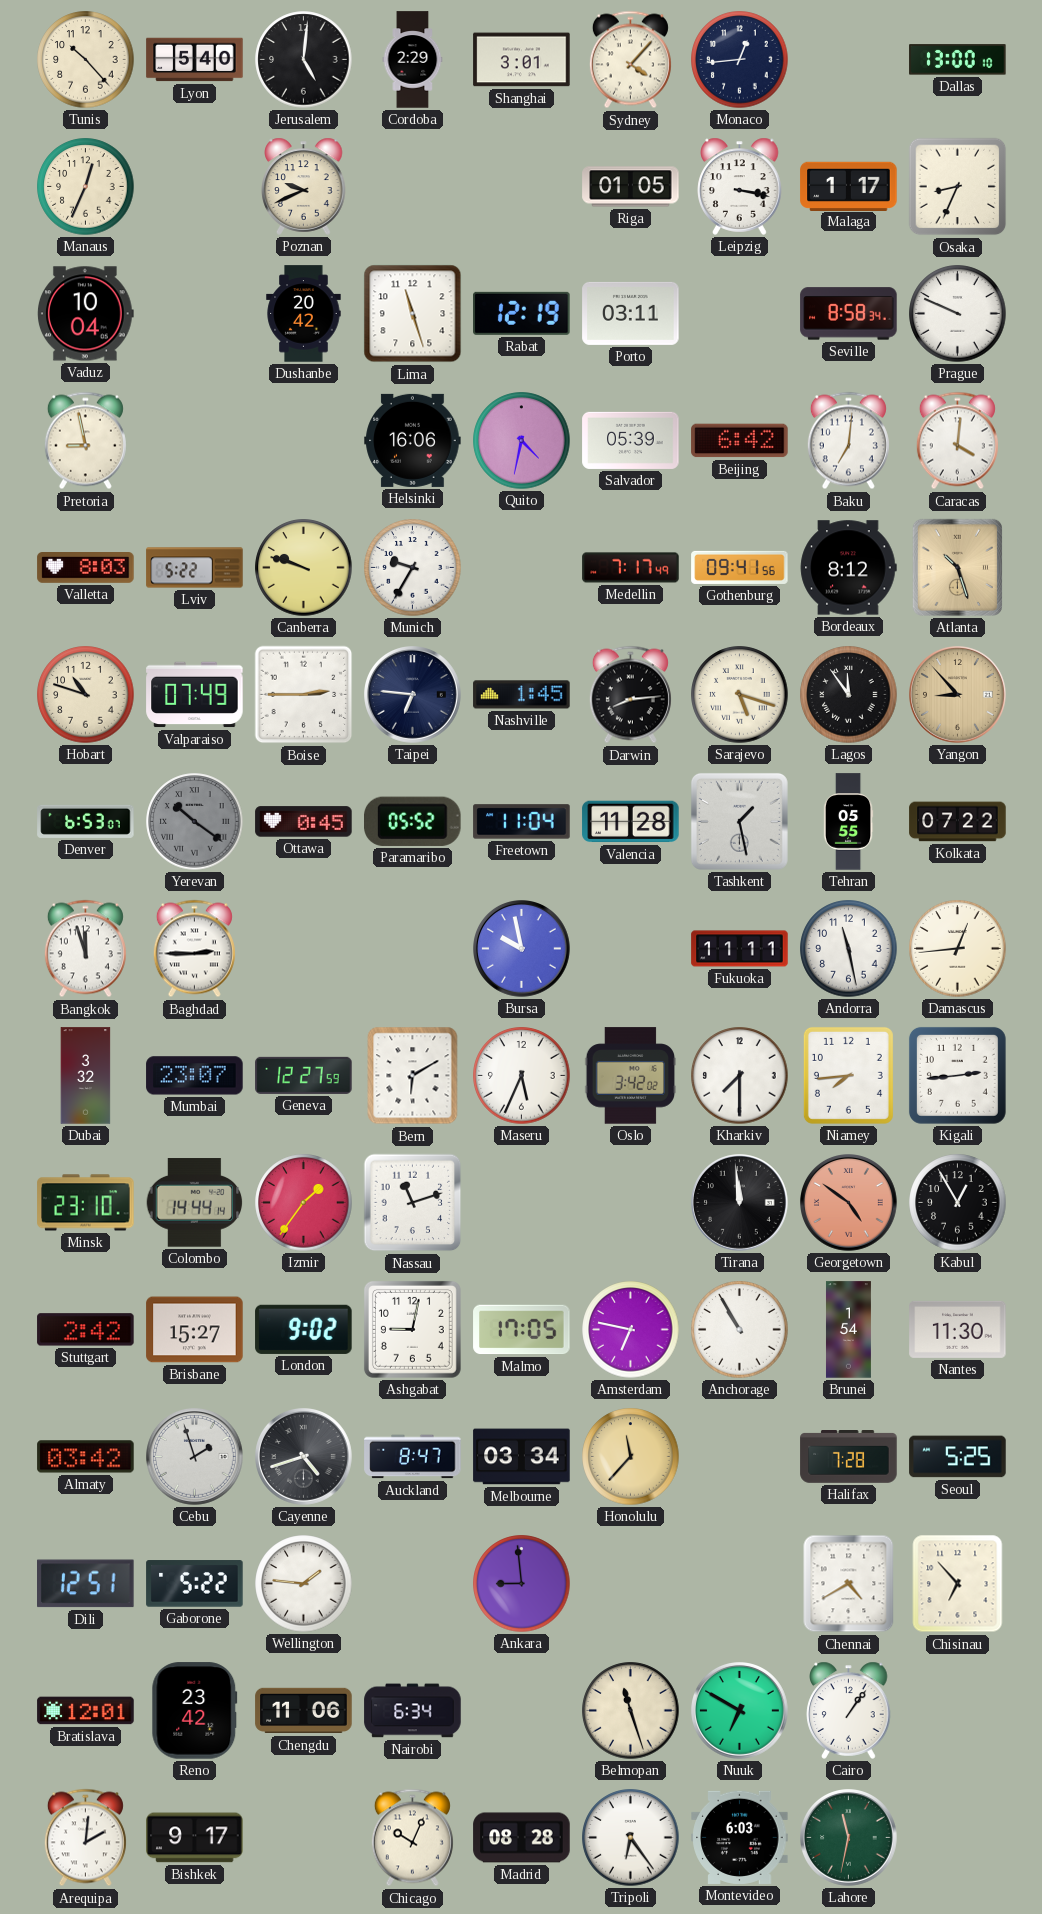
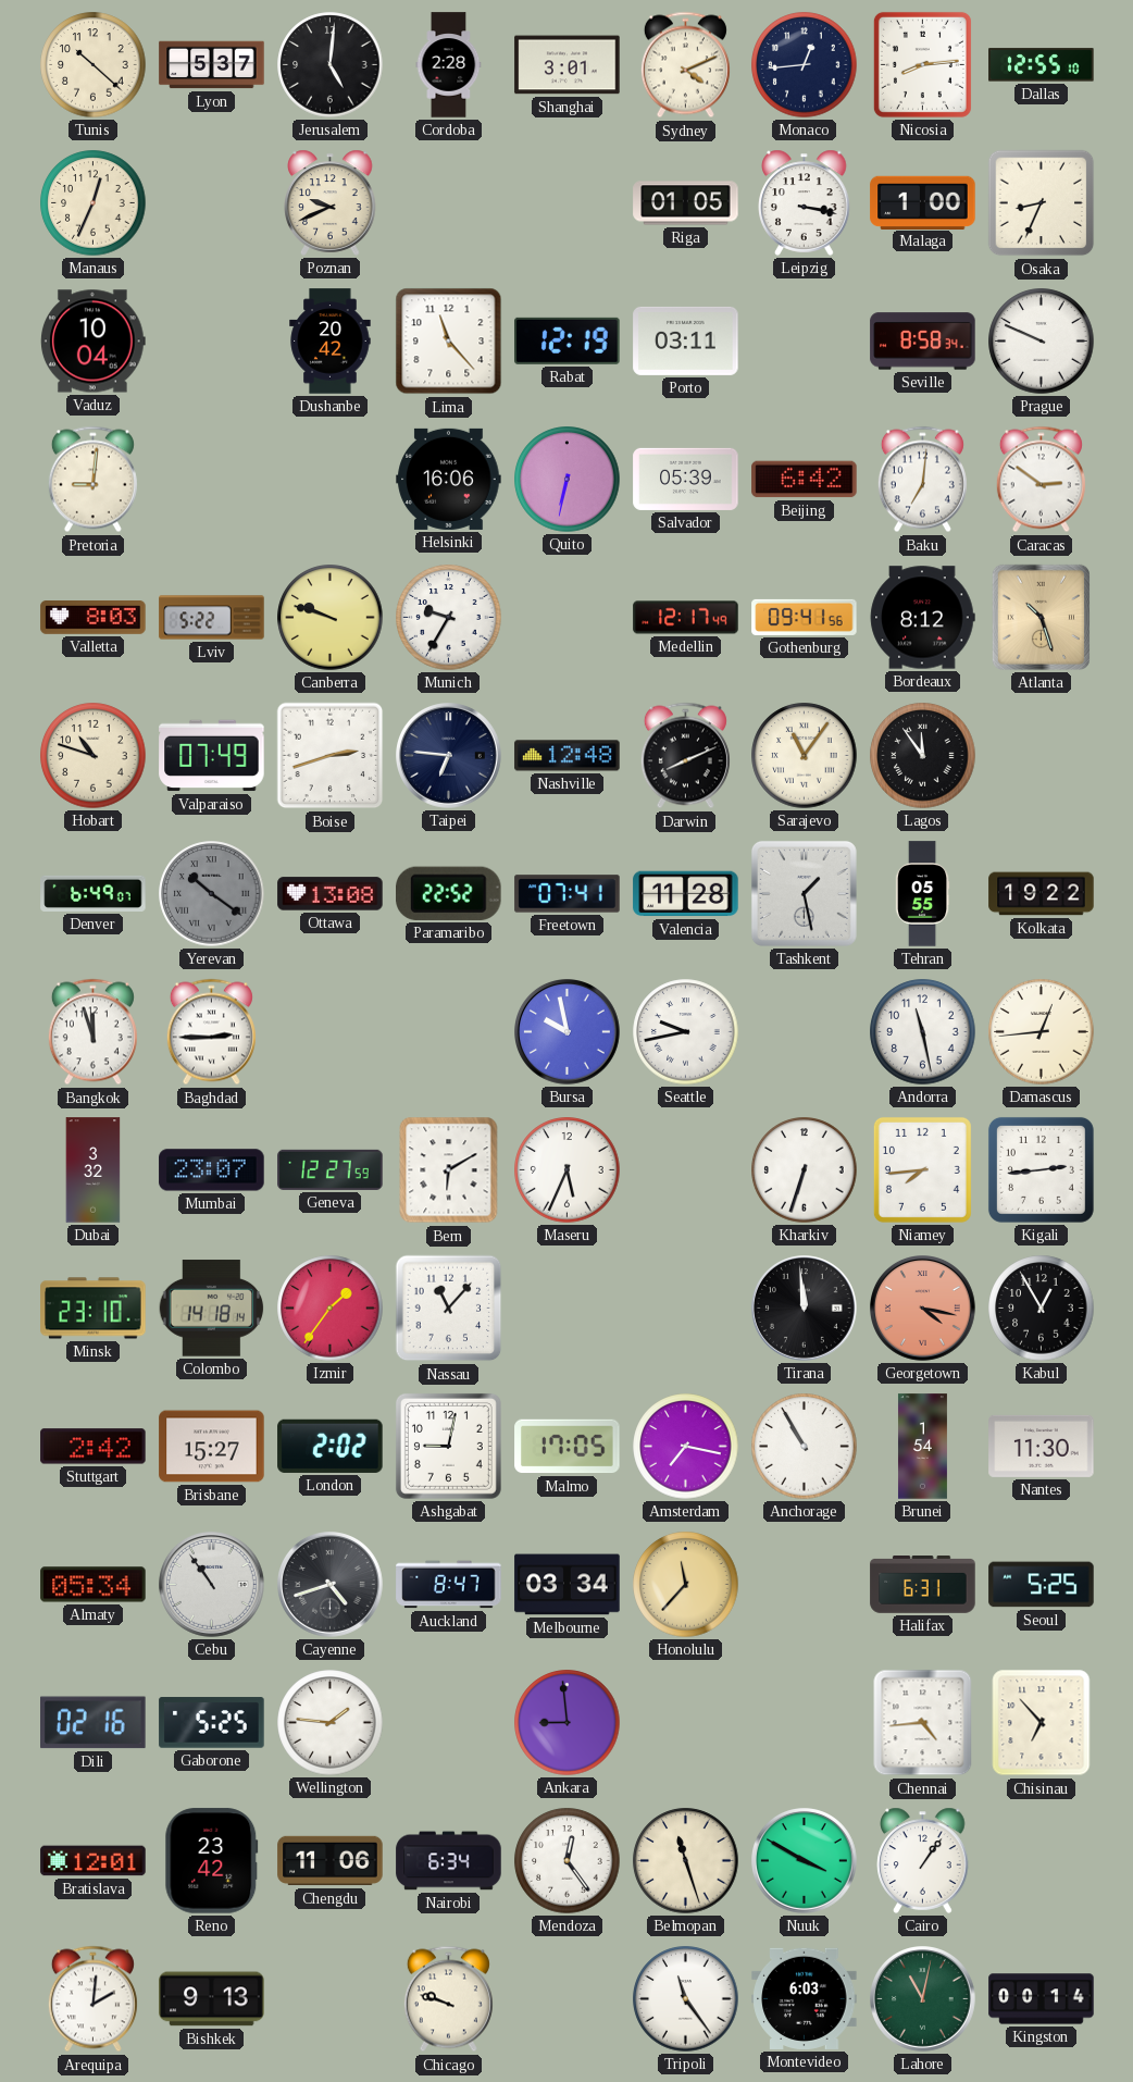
Tunis: 10:23 -> 10:22 (94, 65)
Lyon: 5:40 -> 5:37 (212, 65)
Cordoba: 2:29 -> 2:28 (449, 65)
Sydney: 4:07 -> 4:11 (685, 65)
Nicosia: none -> 8:14 (922, 64)
Dallas: 13:00 -> 12:55 (1042, 65)
Malaga: 1:17 -> 1:00 (923, 202)
Lima: 11:27 -> 11:23 (449, 342)
Pretoria: 8:58 -> 9:01 (92, 480)
Quito: 4:32 -> 6:32 (568, 480)
Caracas: 4:01 -> 2:51 (1041, 480)
Medellin: 7:17 -> 12:17 (686, 618)
Boise: 2:45 -> 2:42 (331, 756)
Nashville: 1:45 -> 12:48 (568, 756)
Darwin: 8:14 -> 8:11 (685, 756)
Sarajevo: 5:18 -> 11:06 (805, 756)
Yangon: 8:53 -> none (958, 695)
Denver: 6:53 -> 6:49 (94, 893)
Ottawa: 0:45 -> 13:08 (331, 894)
Paramaribo: 05:52 -> 22:52 (449, 893)
Freetown: 11:04 -> 07:41 (568, 894)
Kolkata: 07:22 -> 19:22 (1042, 894)
Seattle: none -> 9:43 (686, 1032)
Fukuoka: 11:11 -> none (740, 949)
Oslo: 3:42 -> none (631, 1076)
Kharkiv: 7:30 -> 6:33 (805, 1170)
Colombo: 14:44 -> 14:18 (212, 1309)
Nassau: 11:12 -> 11:07 (449, 1309)
Georgetown: 4:51 -> 4:17 (923, 1309)
London: 9:02 -> 2:02 (331, 1446)
Amsterdam: 6:47 -> 7:17 (686, 1447)
Almaty: 03:42 -> 05:34 (94, 1585)
Cebu: 1:57 -> 10:54 (212, 1585)
Halifax: 7:28 -> 6:31 (923, 1585)
Dili: 12:51 -> 02:16 (94, 1723)
Gaborone: 5:22 -> 5:25 (212, 1723)
Chennai: 4:40 -> 4:44 (923, 1723)
Mendoza: none -> 12:24 (568, 1861)
Nuuk: 6:50 -> 3:50 (805, 1861)
Bishkek: 9:17 -> 9:13 (212, 1999)
Chicago: 10:04 -> 9:48 (448, 1999)
Madrid: 08:28 -> none (522, 1838)
Tripoli: 6:24 -> 11:24 (686, 1999)
Lahore: 11:32 -> 11:02 (923, 1999)
Kingston: none -> 00:14 (1042, 1999)
